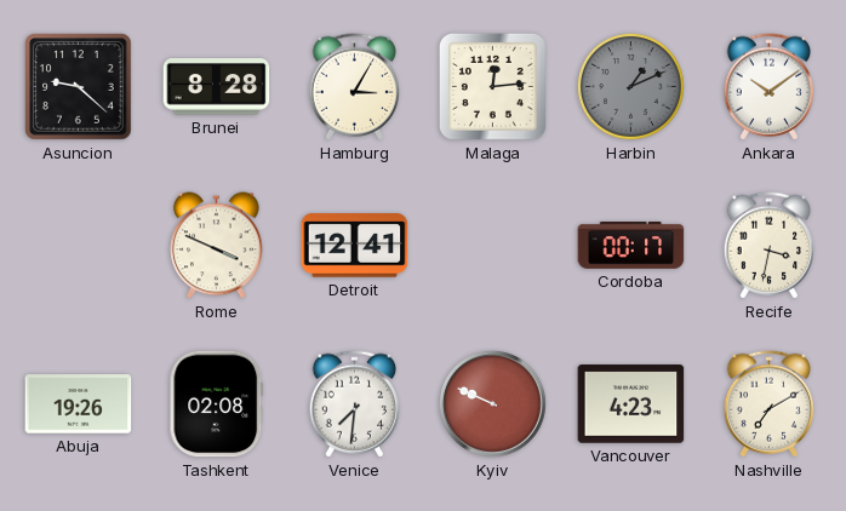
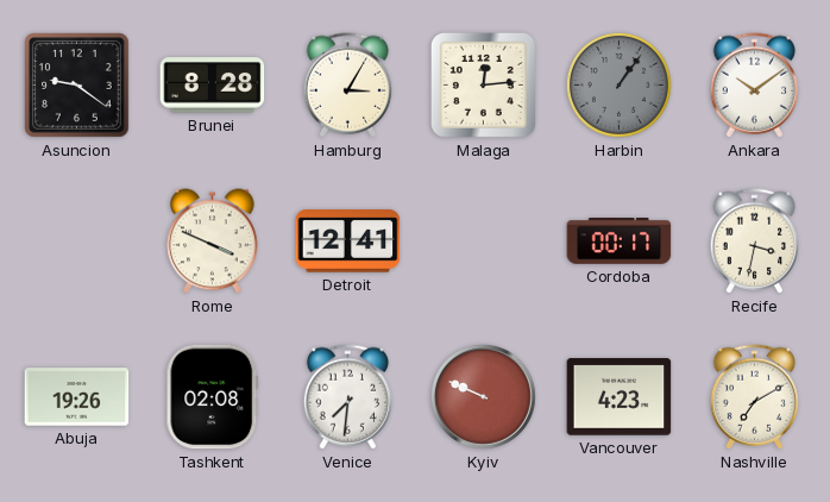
Asuncion: 9:22 -> 9:21 (77, 86)
Harbin: 1:11 -> 1:06 (618, 84)
